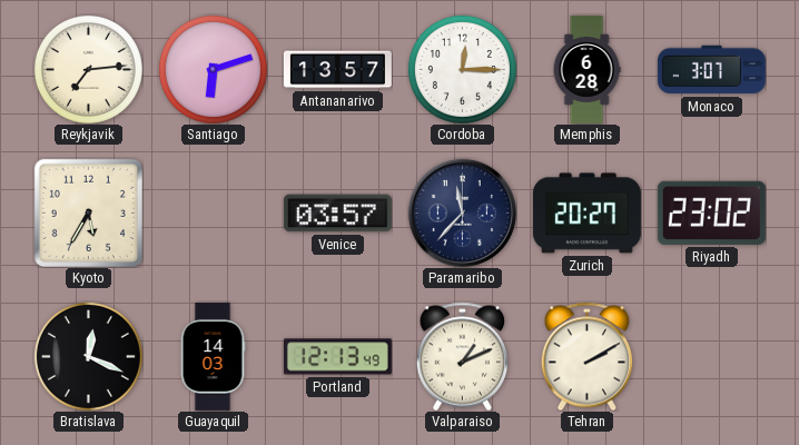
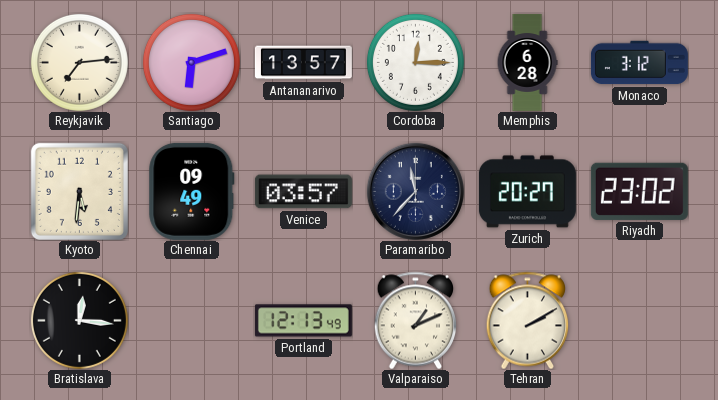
Monaco: 3:07 -> 3:12 (639, 63)
Kyoto: 5:35 -> 5:31 (79, 191)
Chennai: none -> 09:49 (192, 191)
Bratislava: 12:19 -> 12:16 (79, 320)
Guayaquil: 14:03 -> none (213, 356)
